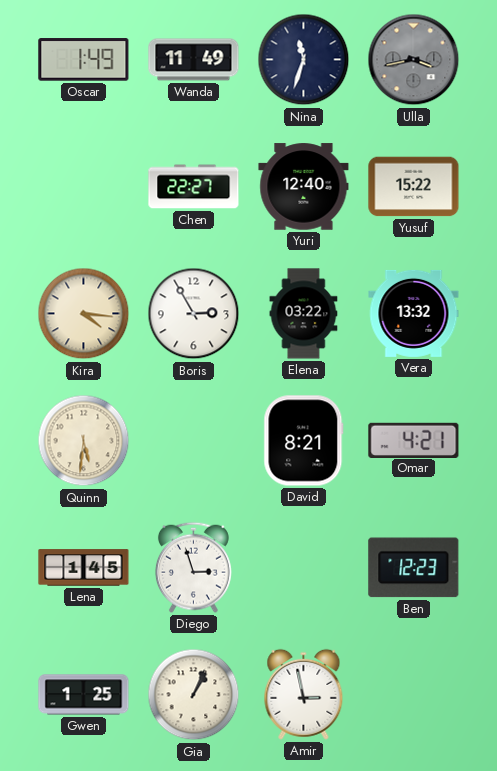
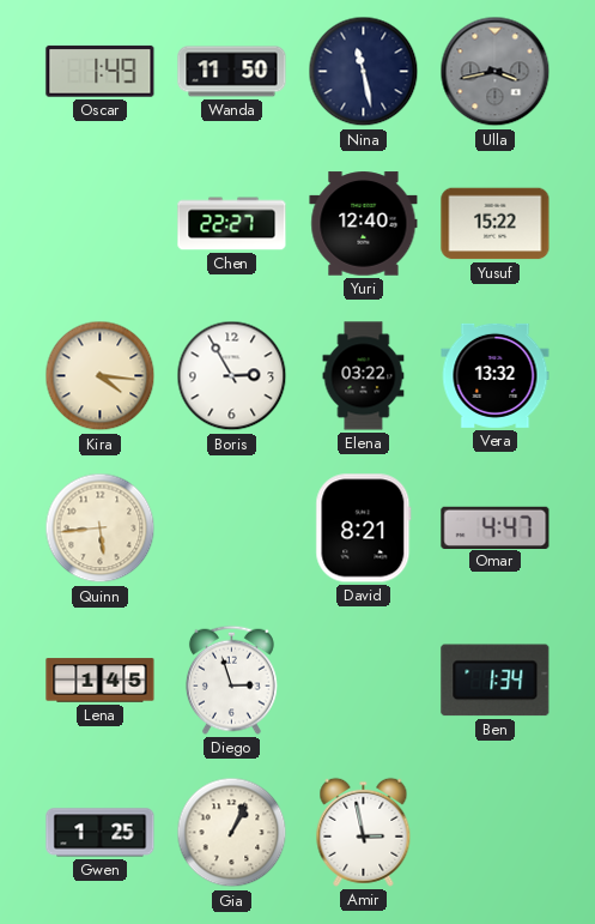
Wanda: 11:49 -> 11:50 (232, 72)
Nina: 11:33 -> 11:28 (364, 72)
Quinn: 5:31 -> 5:44 (101, 529)
Omar: 4:21 -> 4:47 (496, 527)
Ben: 12:23 -> 1:34 (496, 681)
